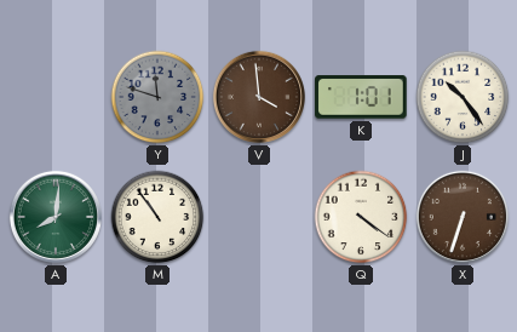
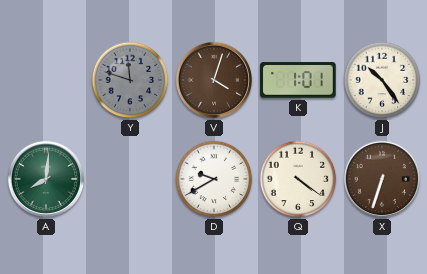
V: 3:59 -> 4:03 (214, 80)
M: 10:54 -> none (157, 217)
D: none -> 9:40 (214, 179)
